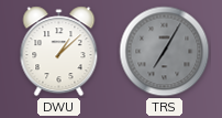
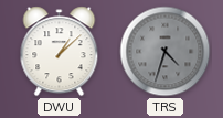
TRS: 7:05 -> 4:33 (166, 52)
